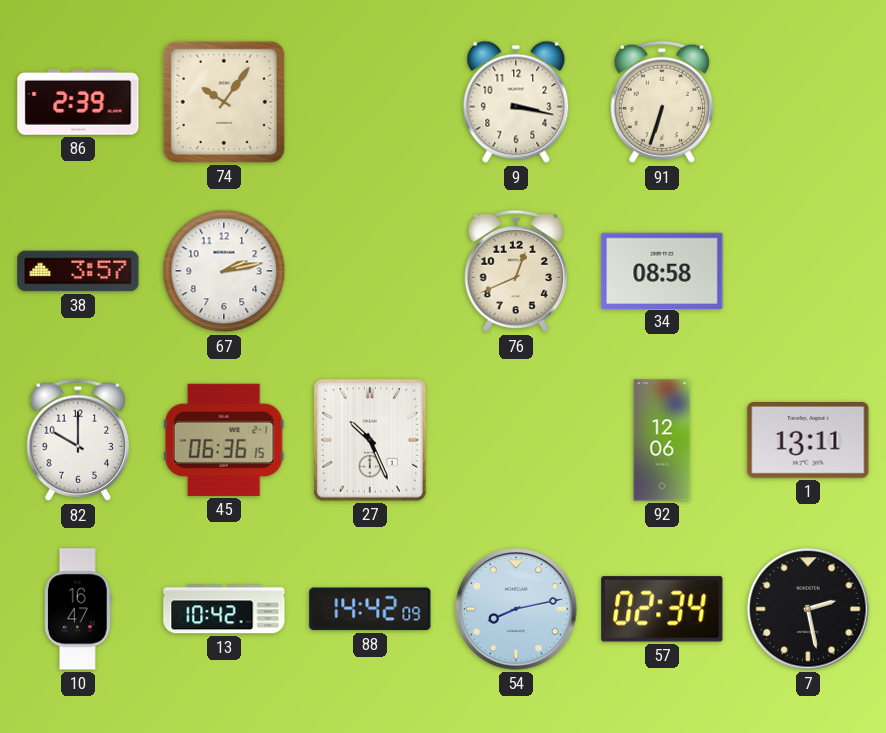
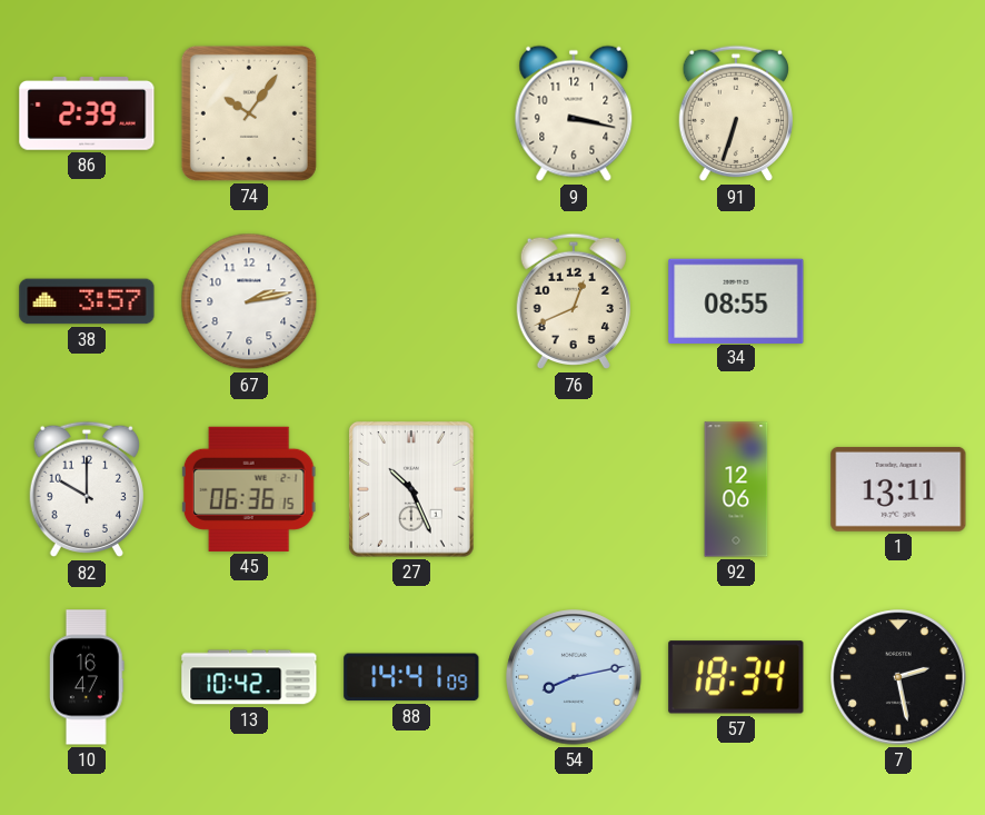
34: 08:58 -> 08:55 (736, 300)
88: 14:42 -> 14:41 (411, 677)
57: 02:34 -> 18:34 (736, 677)
